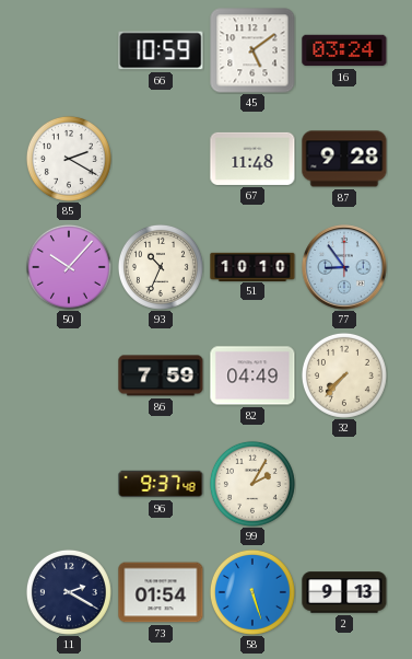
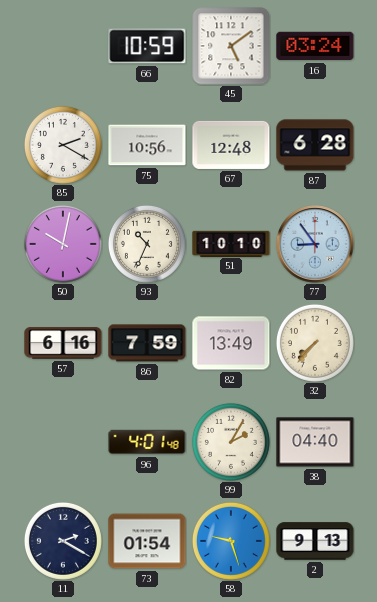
75: none -> 10:56 (147, 145)
67: 11:48 -> 12:48 (231, 145)
87: 9:28 -> 6:28 (315, 145)
50: 10:07 -> 10:02 (63, 244)
57: none -> 6:16 (63, 343)
82: 04:49 -> 13:49 (231, 343)
96: 9:37 -> 4:01 (147, 442)
38: none -> 04:40 (315, 442)
58: 5:27 -> 9:27 (231, 541)
